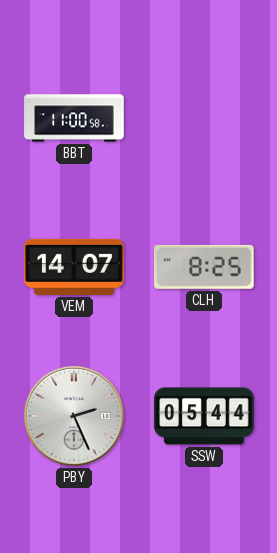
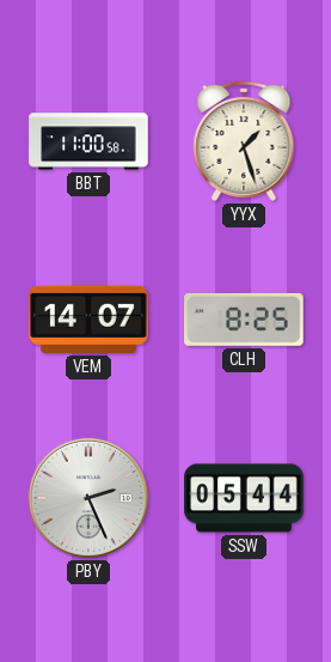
YYX: none -> 1:27 (244, 141)
